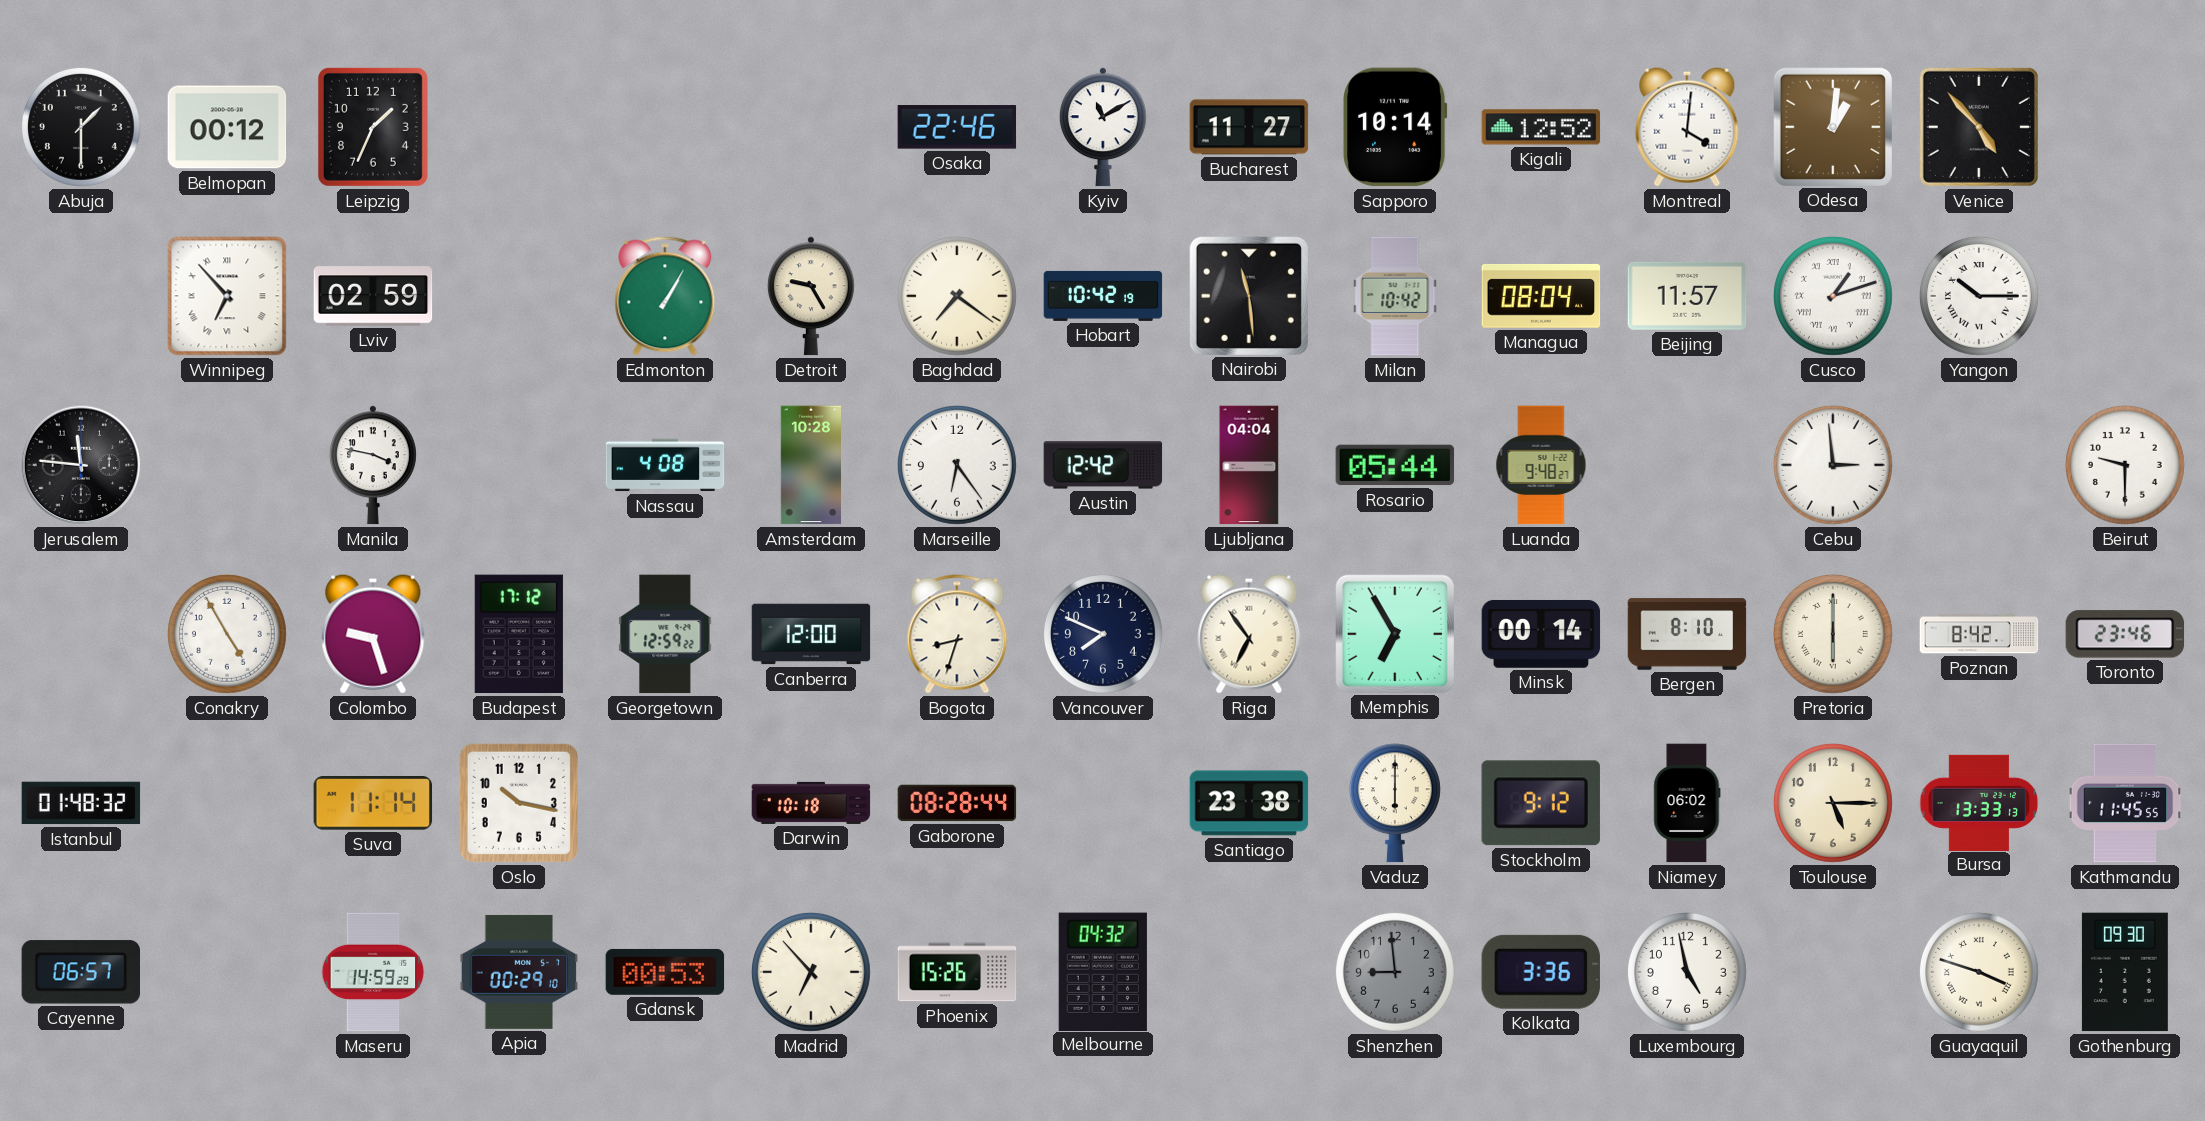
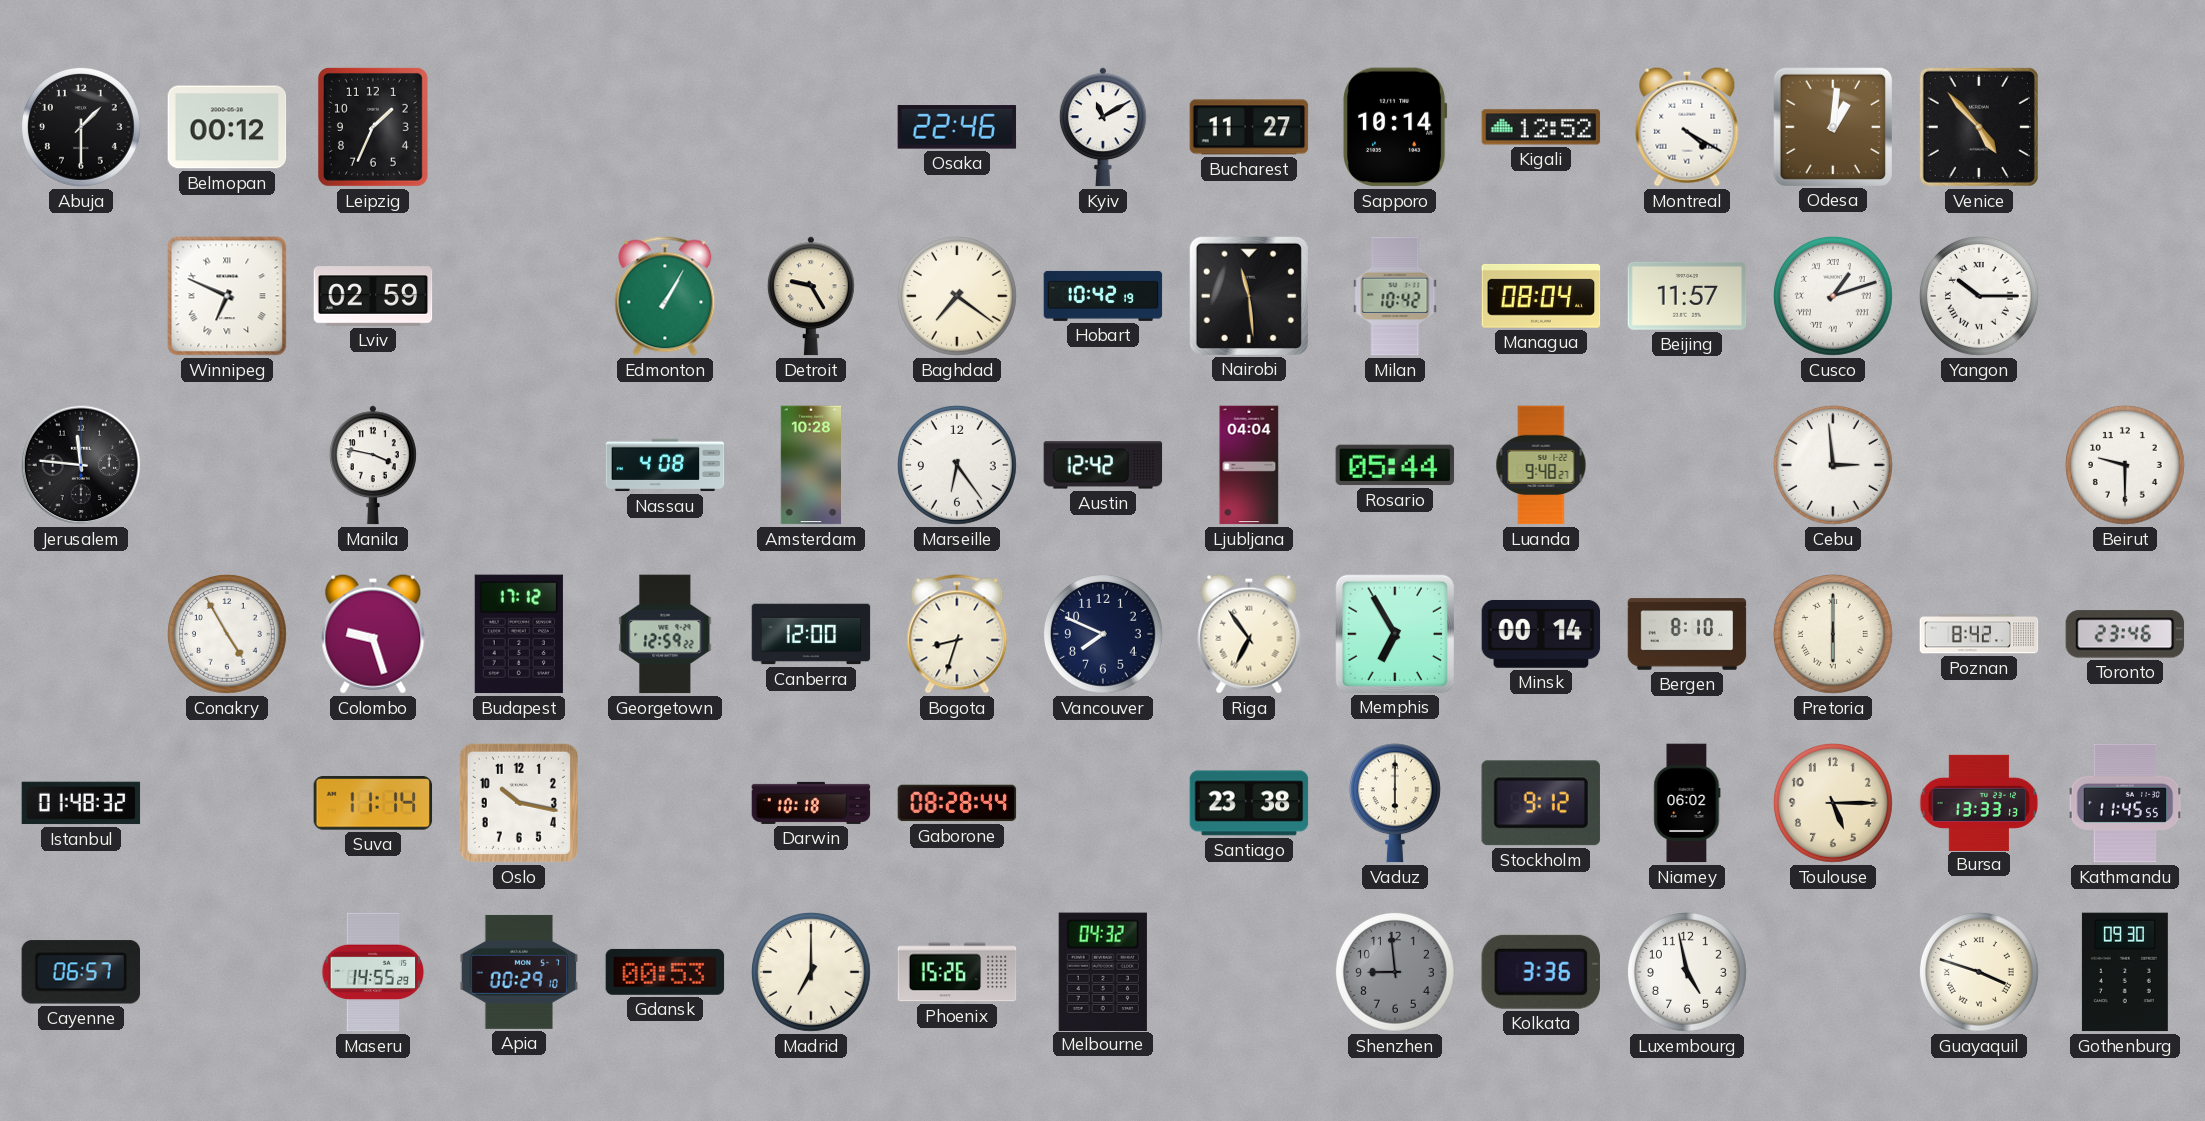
Montreal: 4:01 -> 4:20 (1687, 127)
Winnipeg: 6:53 -> 6:49 (227, 296)
Maseru: 14:59 -> 14:55 (373, 972)
Madrid: 6:53 -> 7:00 (812, 973)
